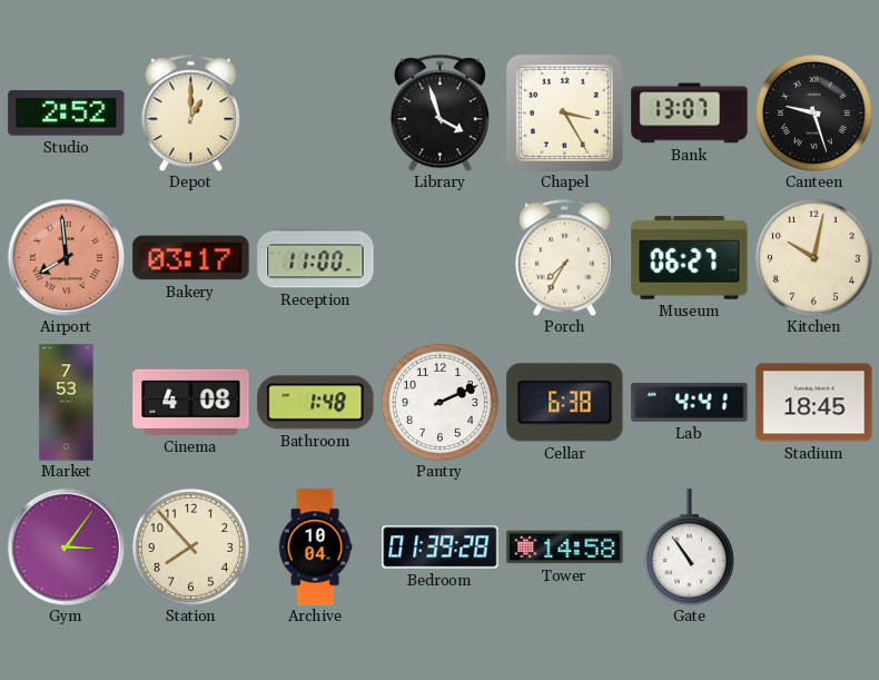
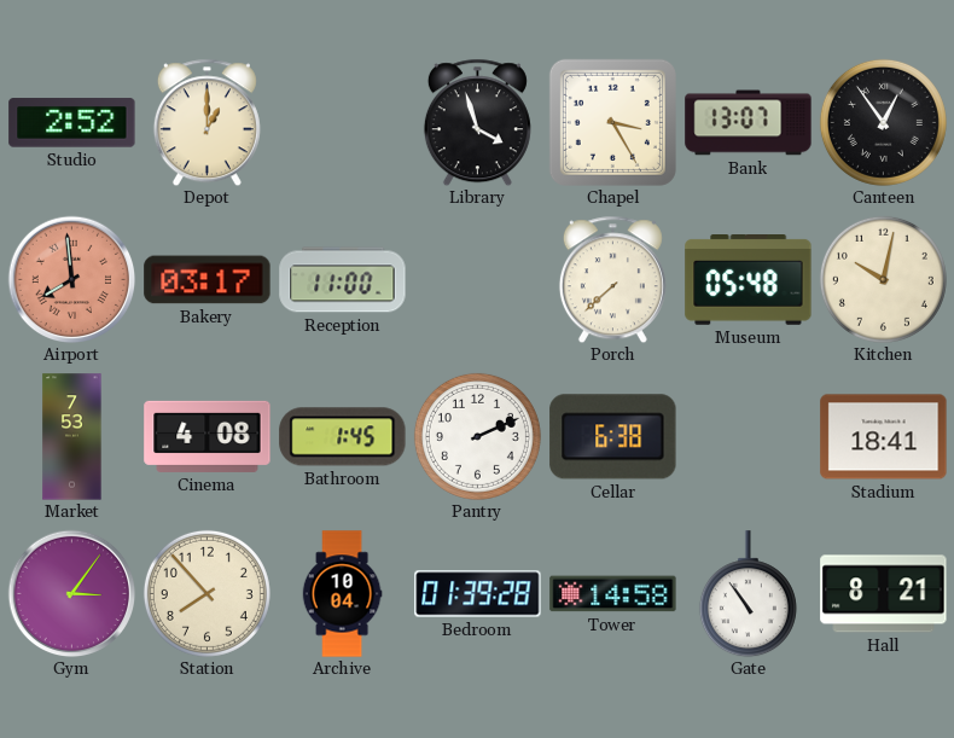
Canteen: 9:27 -> 12:54 (883, 122)
Porch: 7:35 -> 7:38 (612, 279)
Museum: 06:27 -> 05:48 (749, 280)
Bathroom: 1:48 -> 1:45 (343, 437)
Lab: 4:41 -> none (690, 402)
Stadium: 18:45 -> 18:41 (884, 437)
Hall: none -> 8:21 (884, 594)
